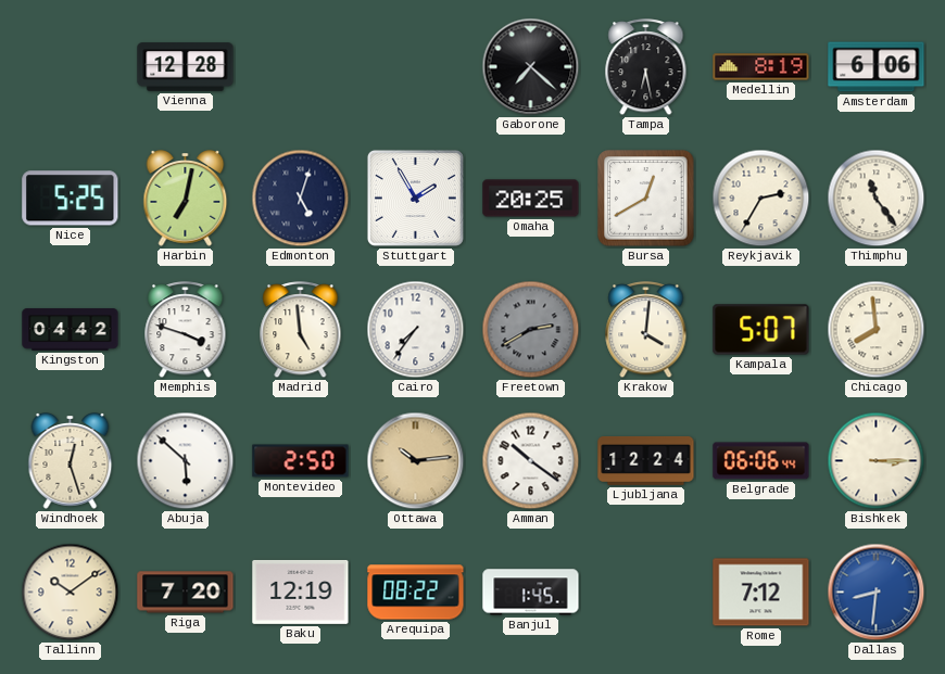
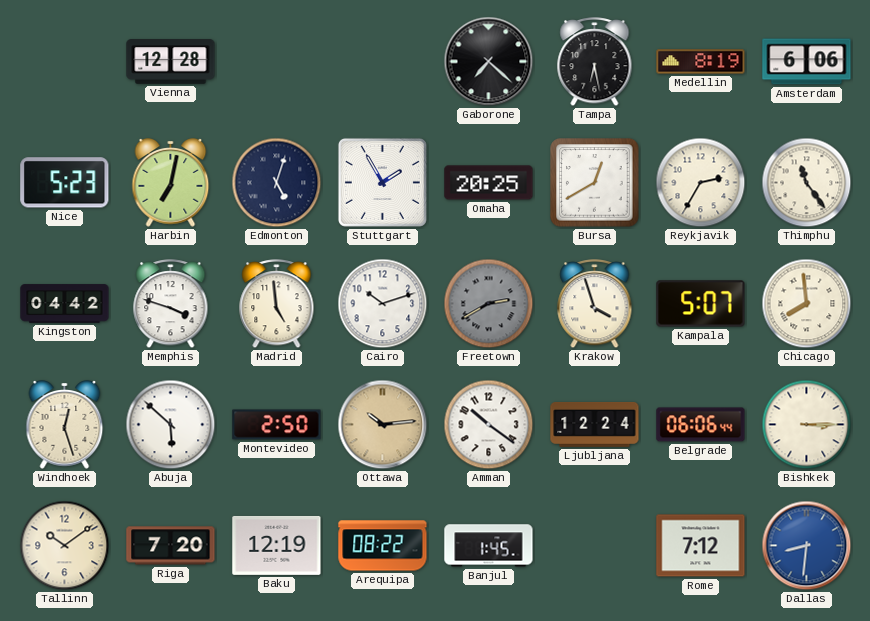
Nice: 5:25 -> 5:23 (65, 183)
Cairo: 7:36 -> 10:12 (383, 304)
Krakow: 4:01 -> 3:57 (595, 304)
